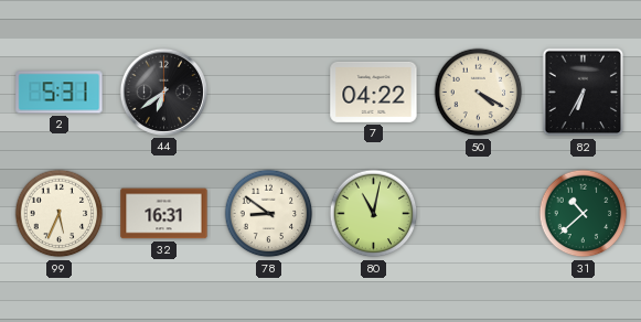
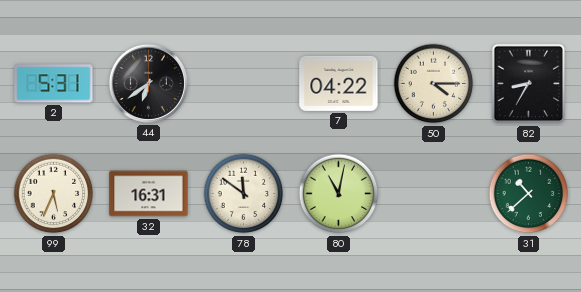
50: 4:20 -> 4:15 (434, 84)
82: 6:35 -> 8:35 (529, 84)
78: 8:51 -> 11:51 (244, 194)
